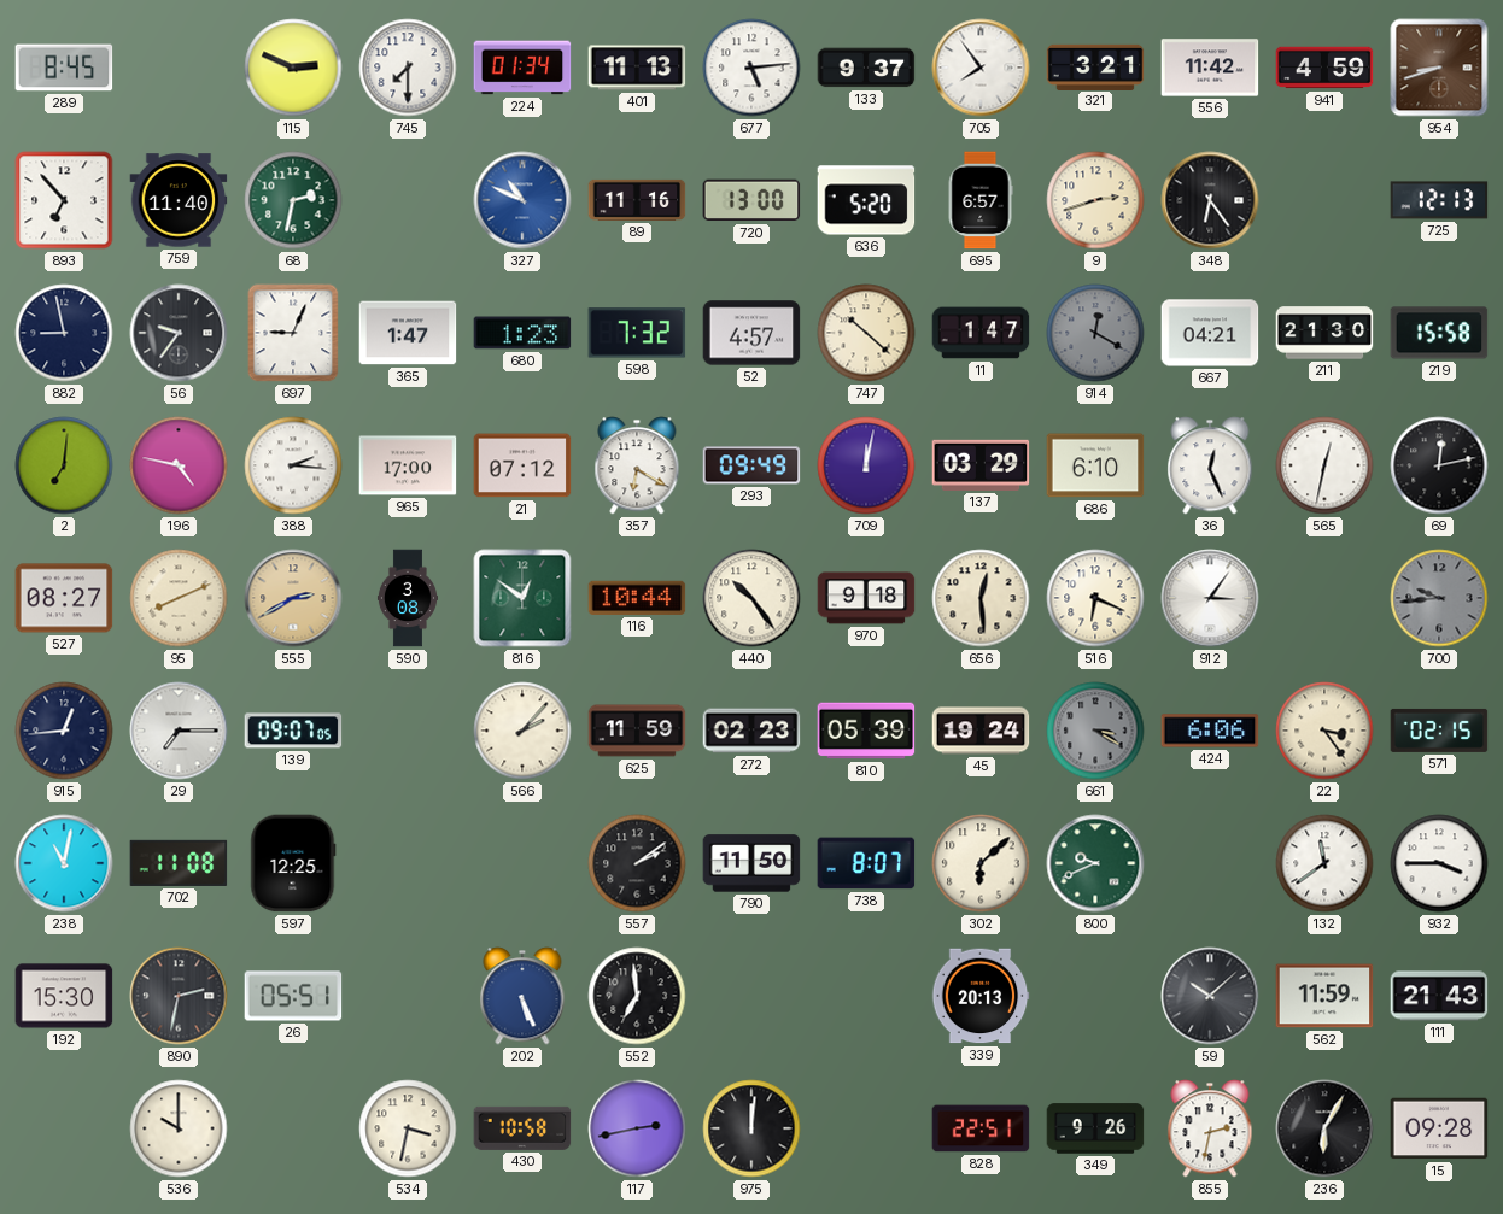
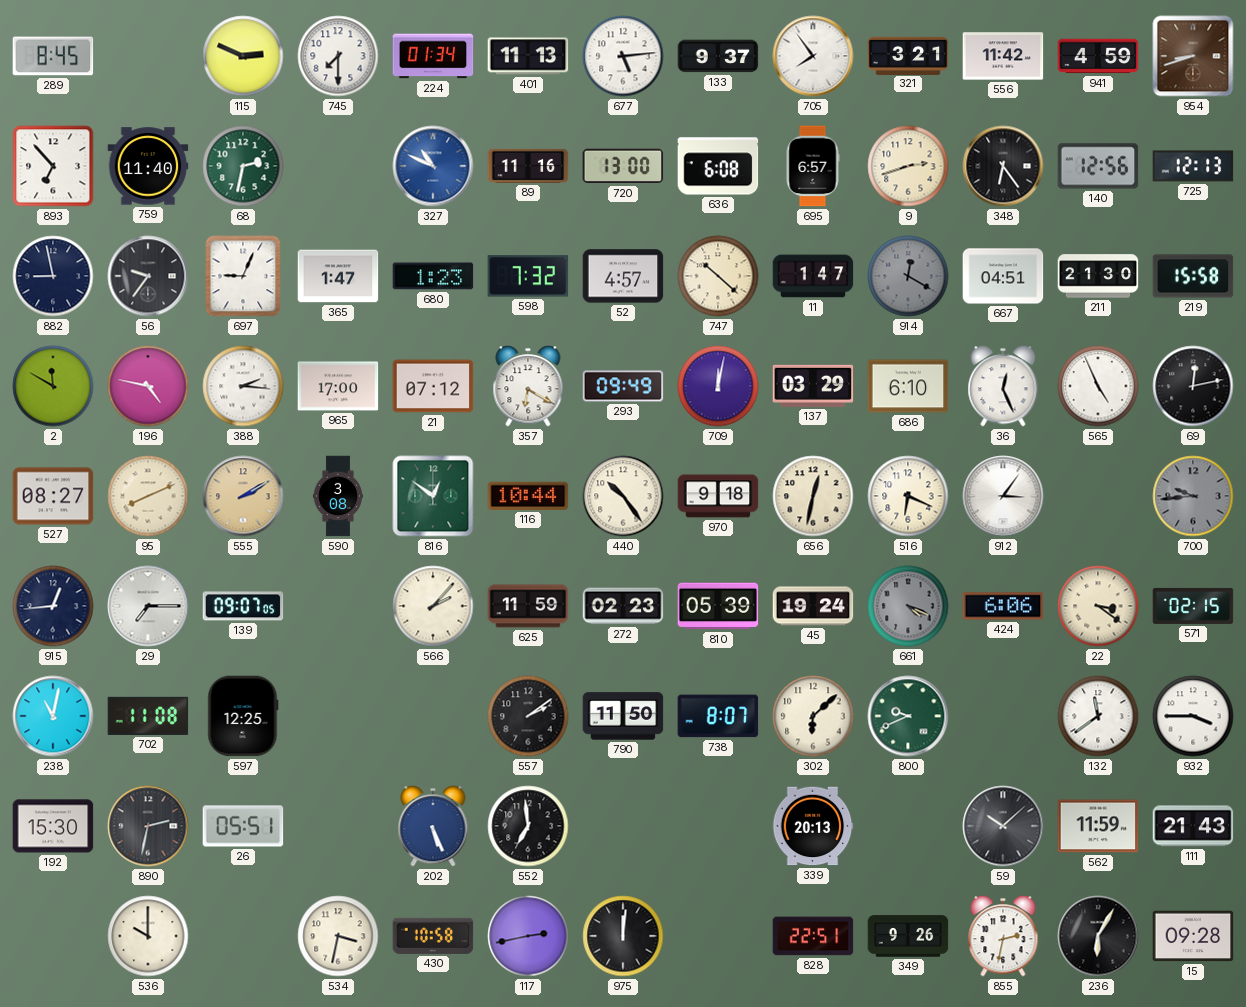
636: 5:20 -> 6:08 (718, 166)
140: none -> 12:56 (1098, 166)
667: 04:21 -> 04:51 (1003, 276)
2: 7:01 -> 11:50 (53, 386)
565: 12:32 -> 4:56 (1098, 386)
555: 2:40 -> 2:10 (243, 496)
656: 12:29 -> 12:32 (813, 496)
661: 3:20 -> 4:19 (908, 606)
22: 3:24 -> 3:21 (1098, 606)
